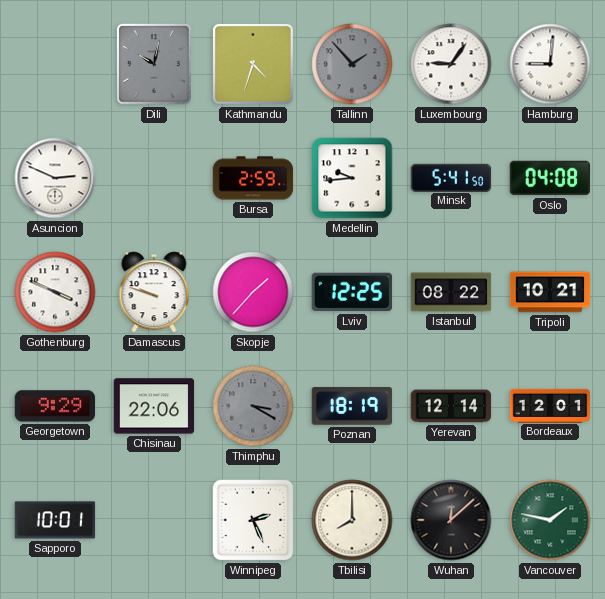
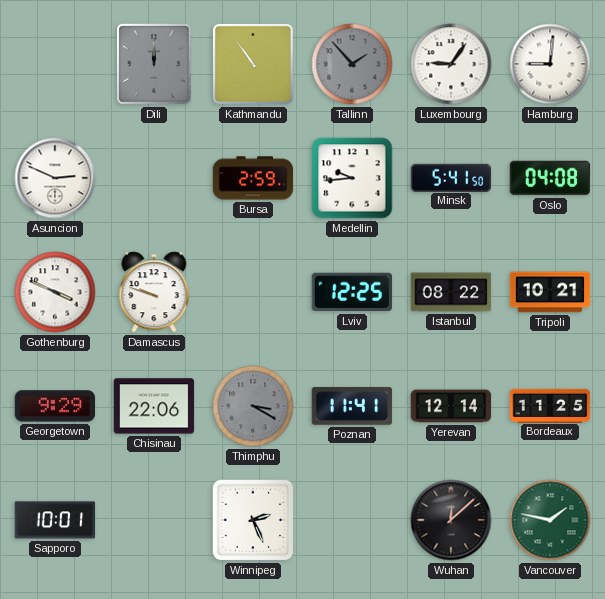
Dili: 10:02 -> 12:00 (155, 65)
Kathmandu: 4:33 -> 10:54 (253, 64)
Skopje: 1:37 -> none (253, 292)
Poznan: 18:19 -> 11:41 (352, 406)
Bordeaux: 12:01 -> 11:25 (550, 405)
Tbilisi: 8:00 -> none (352, 520)
